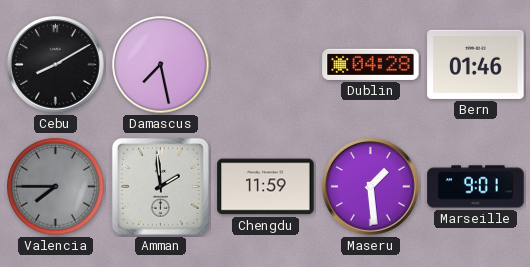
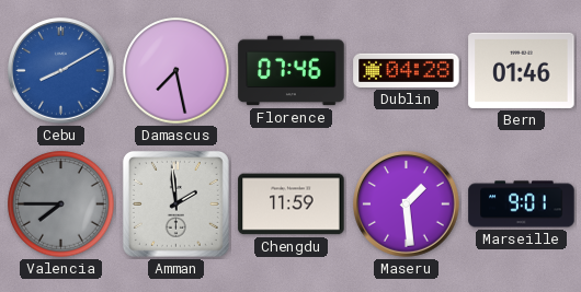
Cebu dial: black -> blue (61, 71)
Florence: none -> 07:46 (292, 71)
